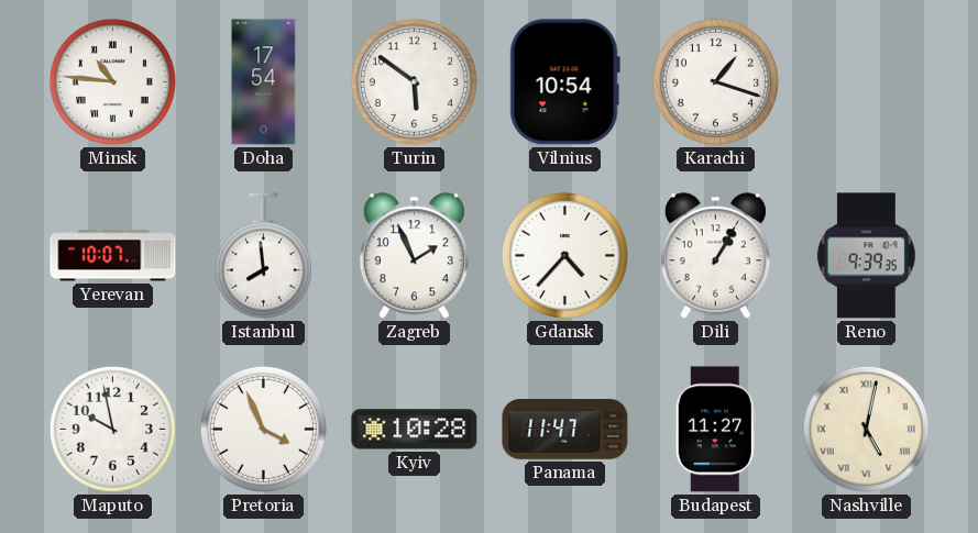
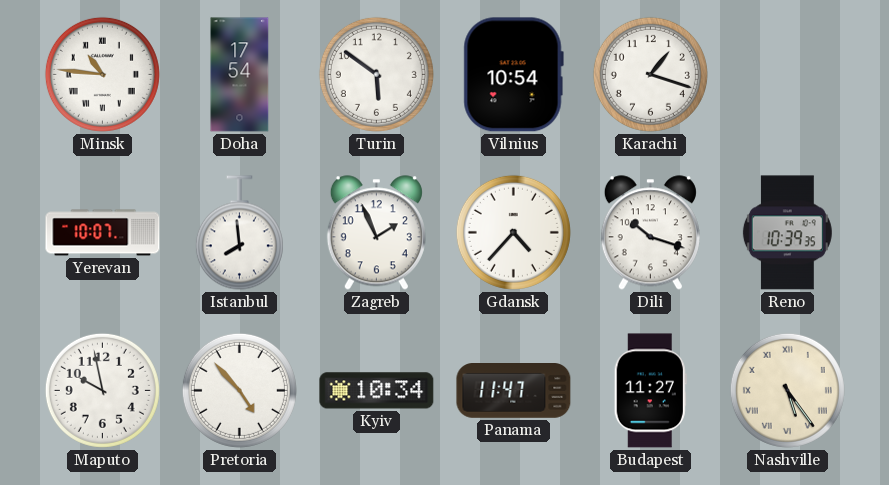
Dili: 1:05 -> 10:18 (650, 233)
Reno: 9:39 -> 10:39 (787, 233)
Pretoria: 3:56 -> 4:53 (239, 390)
Kyiv: 10:28 -> 10:34 (377, 391)
Nashville: 5:02 -> 5:24 (787, 390)
